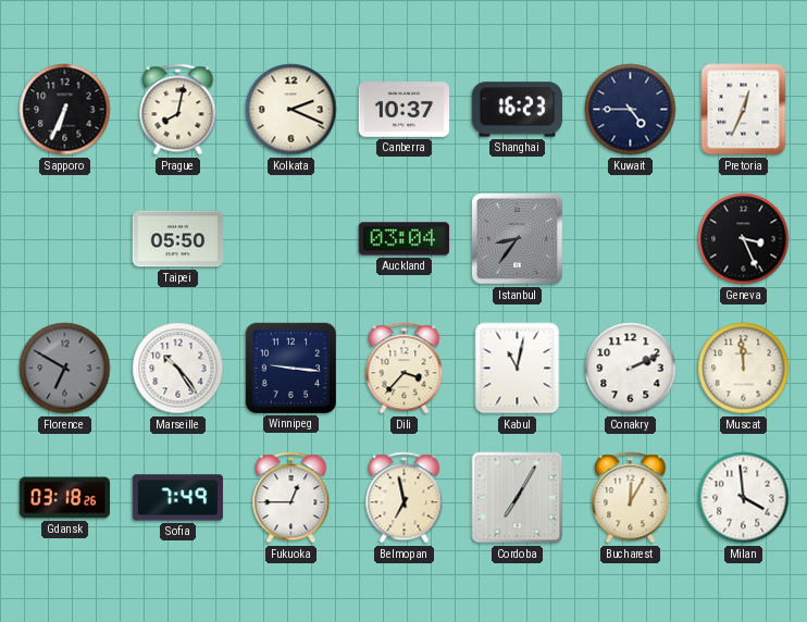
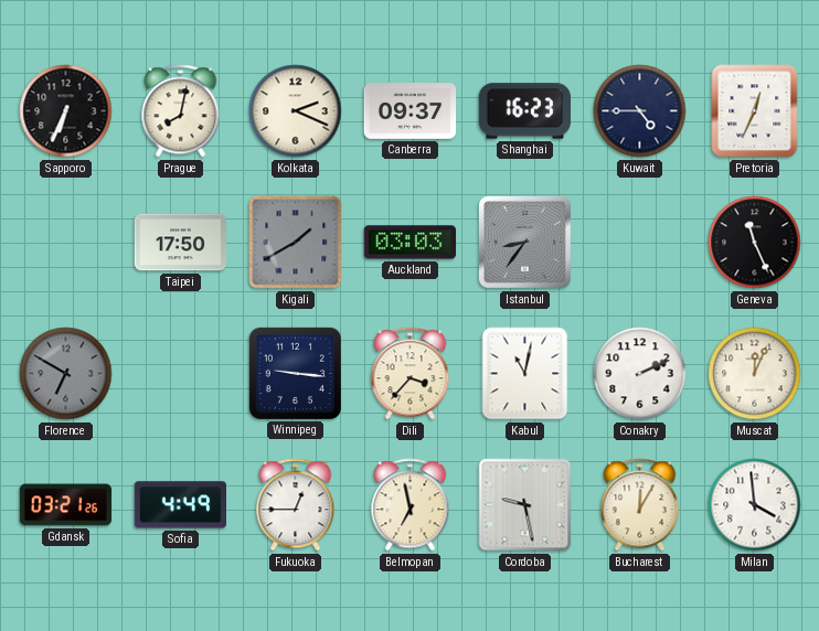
Canberra: 10:37 -> 09:37 (411, 111)
Taipei: 05:50 -> 17:50 (181, 243)
Kigali: none -> 1:40 (296, 243)
Auckland: 03:04 -> 03:03 (411, 243)
Geneva: 3:26 -> 11:26 (755, 243)
Marseille: 10:24 -> none (178, 369)
Muscat: 11:59 -> 12:04 (755, 374)
Gdansk: 03:18 -> 03:21 (66, 505)
Sofia: 7:49 -> 4:49 (181, 505)
Cordoba: 7:05 -> 9:28 (525, 505)
